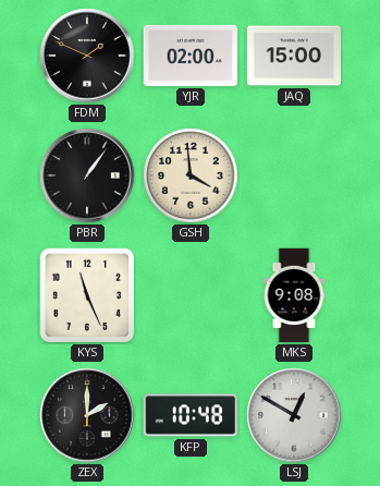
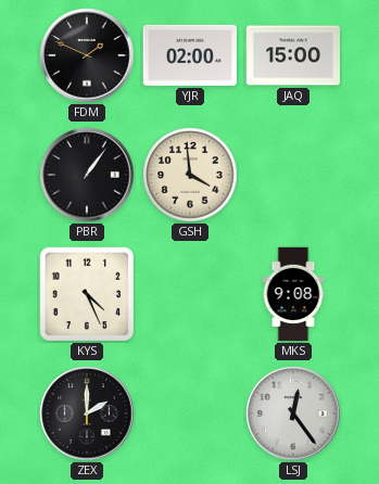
KYS: 11:26 -> 4:26 (87, 294)
KFP: 10:48 -> none (191, 415)
LSJ: 12:50 -> 12:24 (293, 413)
